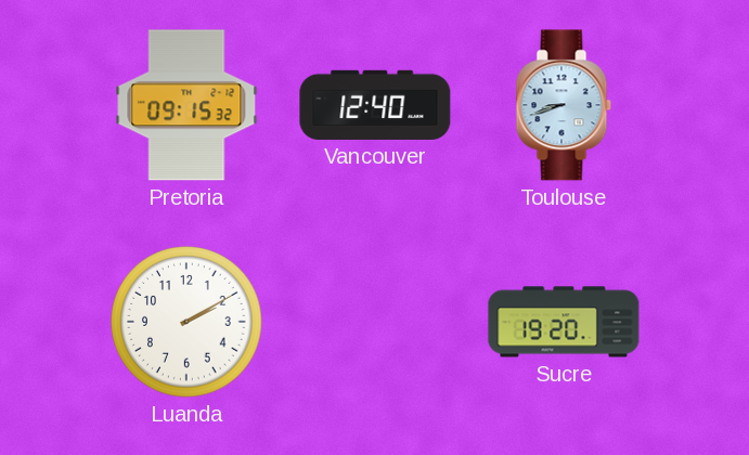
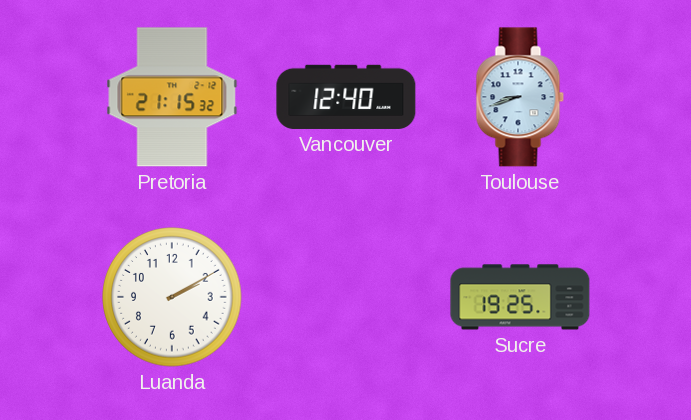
Pretoria: 09:15 -> 21:15 (172, 97)
Sucre: 19:20 -> 19:25 (520, 297)
